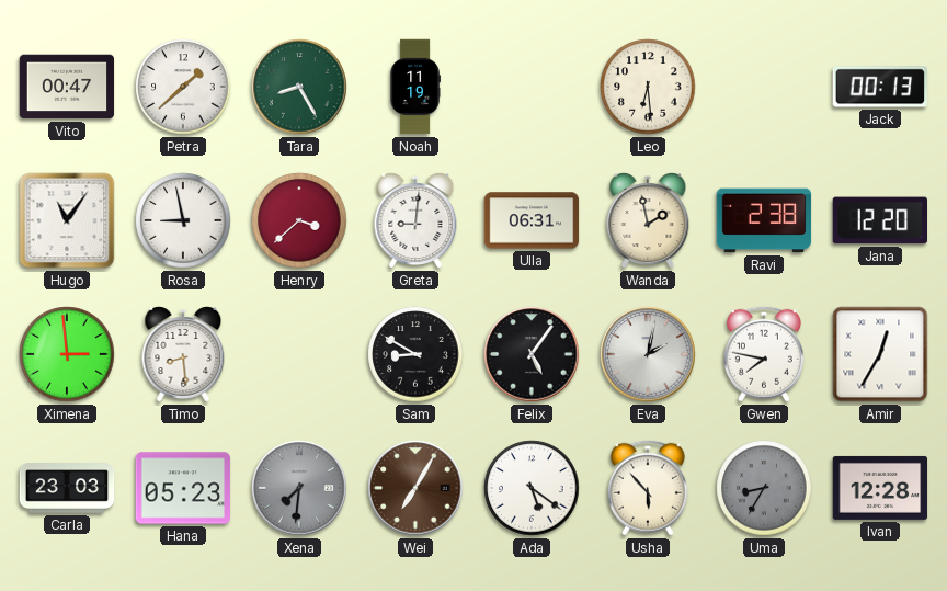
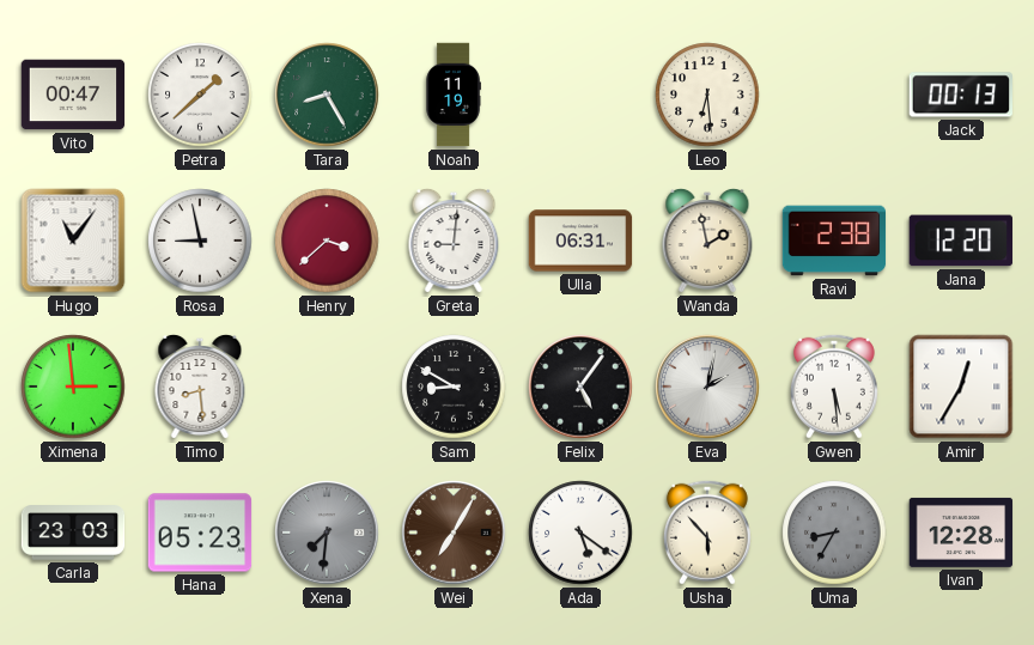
Gwen: 7:47 -> 5:29 (834, 387)
